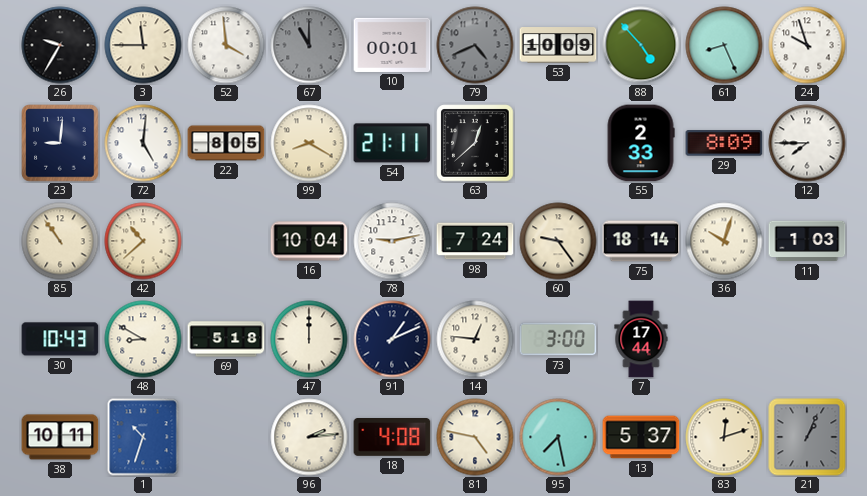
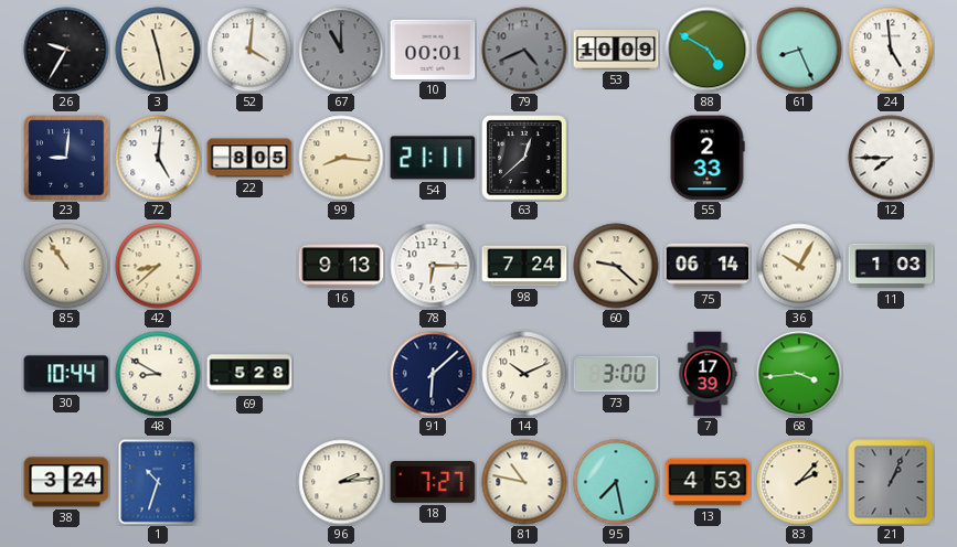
3: 11:45 -> 11:28 (158, 50)
52: 3:59 -> 4:01 (249, 50)
88: 4:53 -> 4:50 (708, 50)
24: 9:57 -> 4:59 (891, 50)
99: 8:20 -> 8:16 (341, 158)
29: 8:09 -> none (724, 143)
42: 10:38 -> 8:38 (158, 266)
16: 10:04 -> 9:13 (341, 266)
78: 9:13 -> 6:15 (433, 266)
60: 9:24 -> 9:22 (616, 266)
75: 18:14 -> 06:14 (708, 266)
36: 10:03 -> 10:05 (799, 266)
30: 10:43 -> 10:44 (66, 374)
69: 5:18 -> 5:28 (249, 374)
47: 12:00 -> none (309, 339)
91: 1:11 -> 6:08 (433, 374)
14: 12:46 -> 10:11 (524, 374)
7: 17:44 -> 17:39 (708, 374)
68: none -> 3:44 (799, 374)
38: 10:11 -> 3:24 (66, 482)
18: 4:08 -> 7:27 (433, 483)
81: 4:47 -> 10:47 (524, 482)
13: 5:37 -> 4:53 (708, 482)
83: 12:12 -> 2:07 (799, 482)
